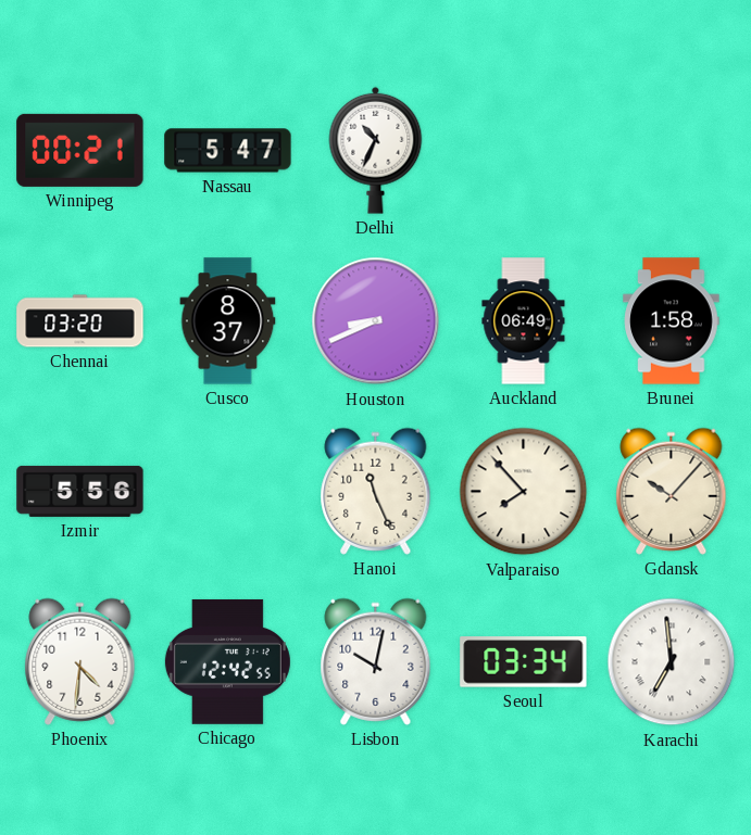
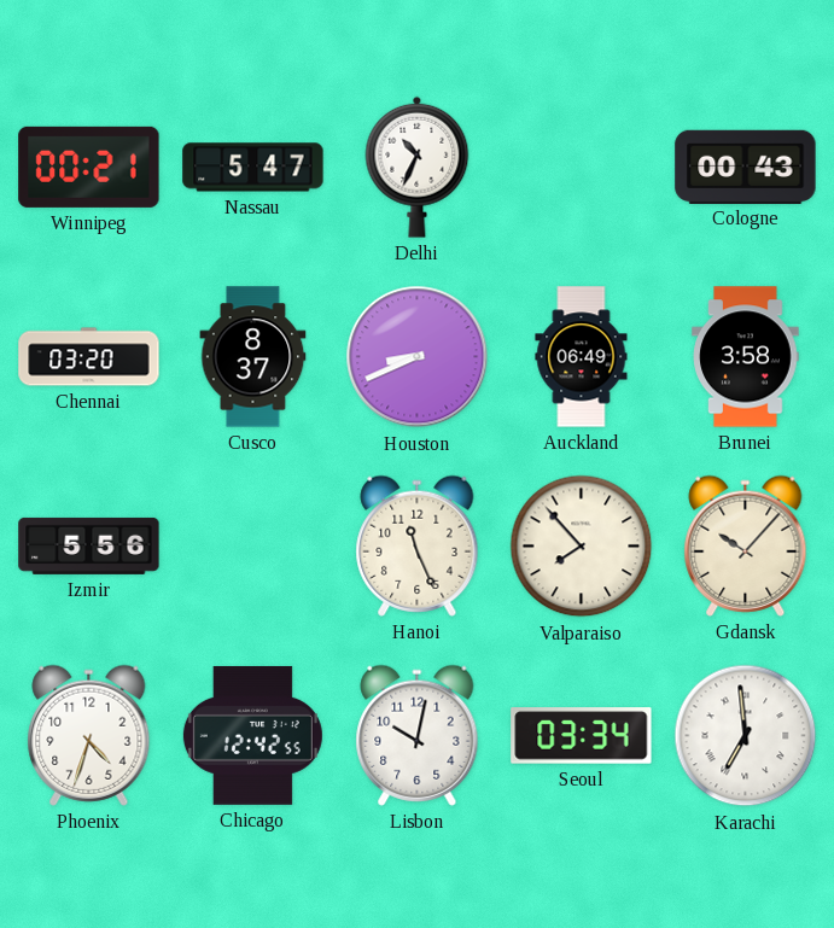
Cologne: none -> 00:43 (746, 167)
Brunei: 1:58 -> 3:58 (746, 357)
Phoenix: 4:31 -> 4:33 (89, 735)
